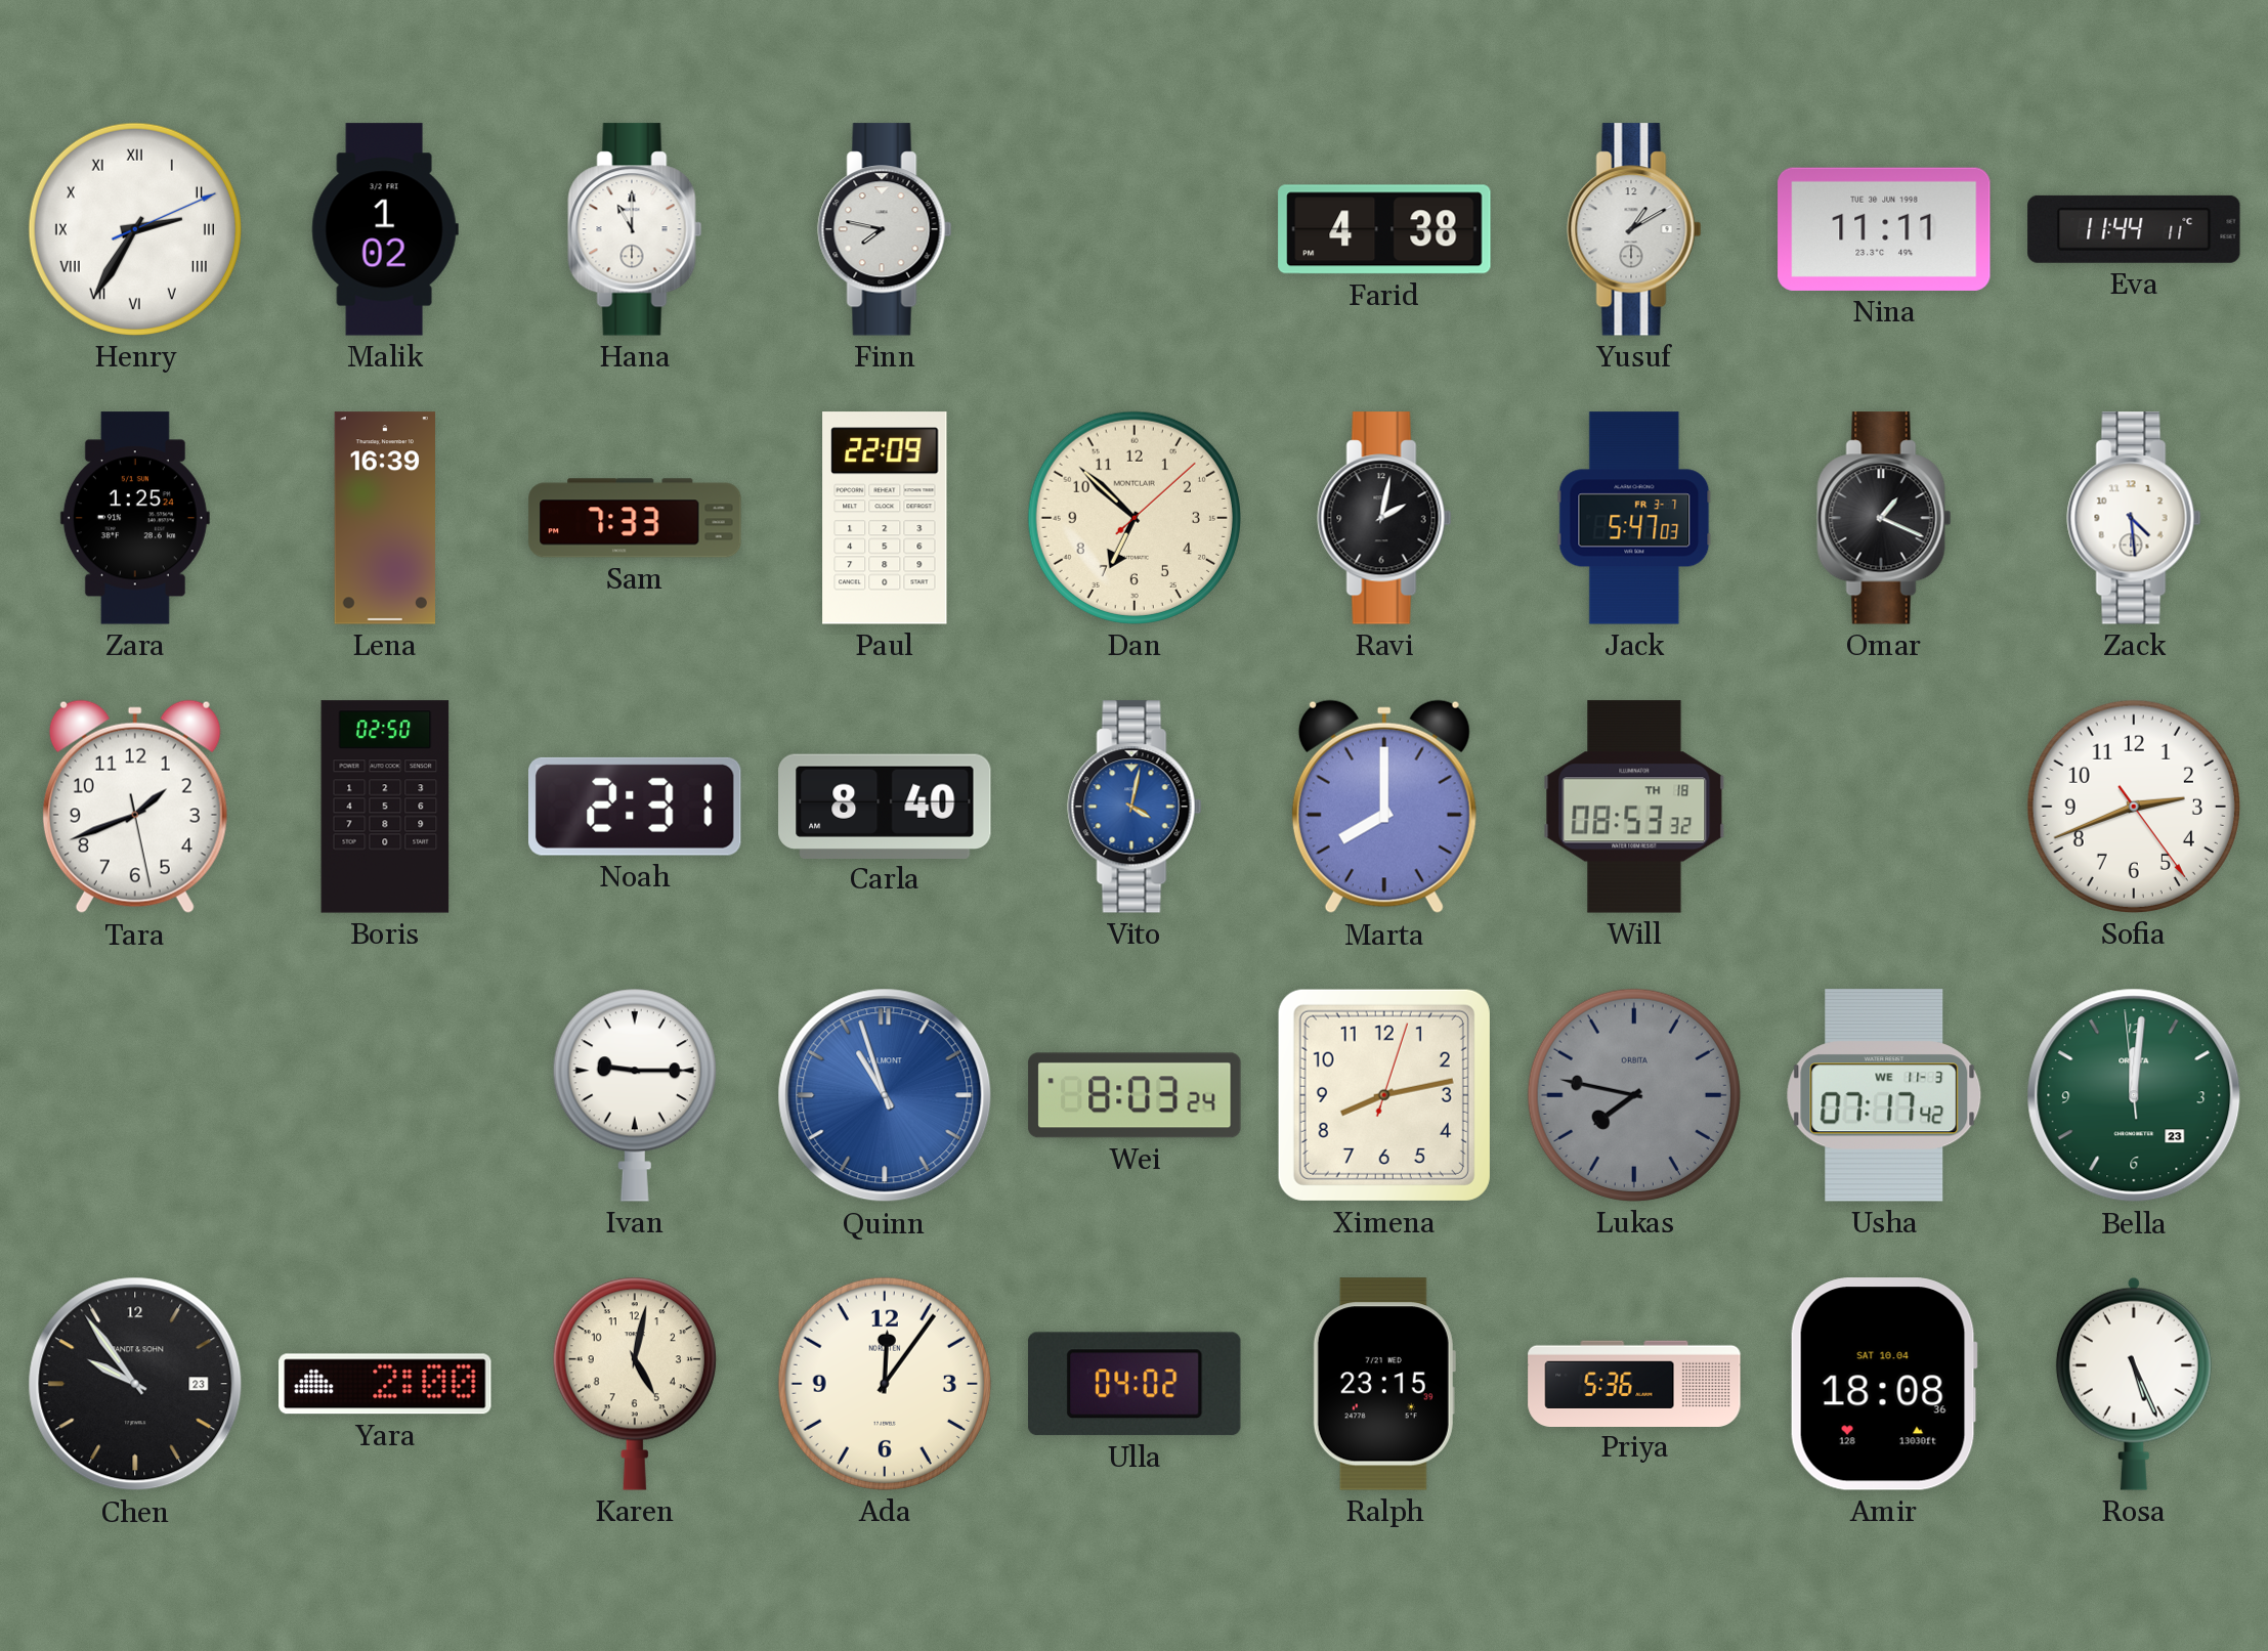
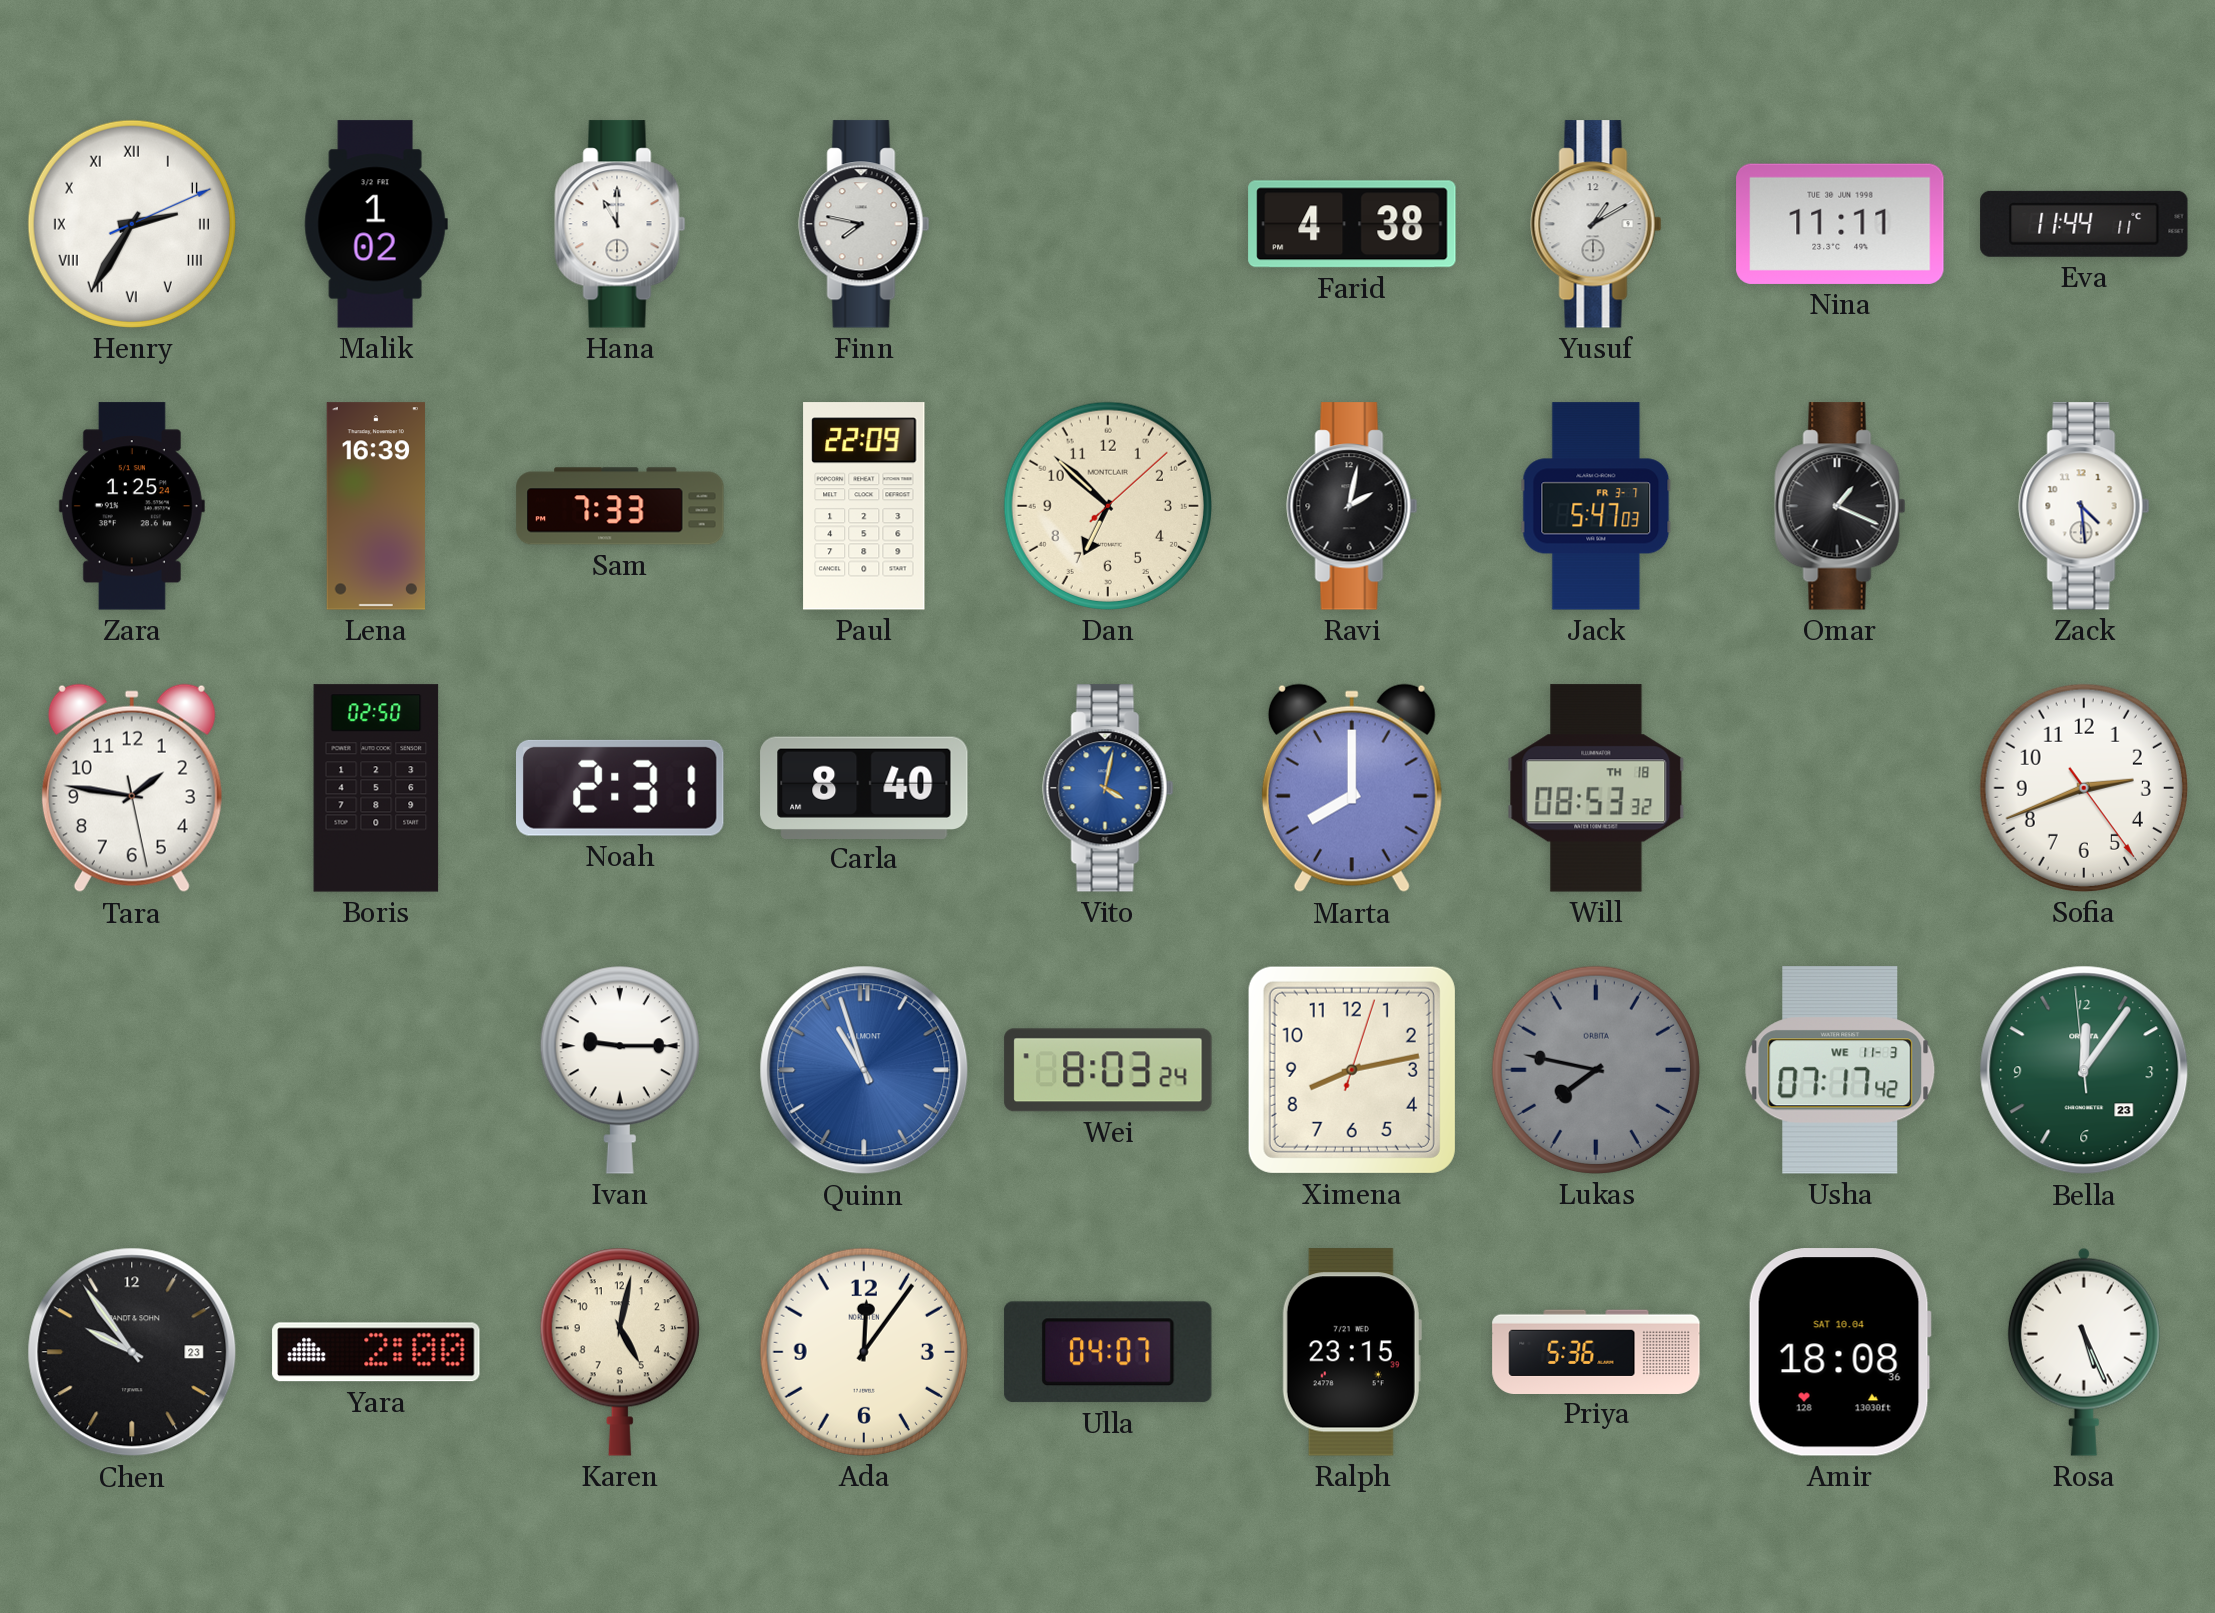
Tara: 1:41 -> 1:46 (132, 788)
Bella: 12:00 -> 12:05 (2084, 1070)
Ulla: 04:02 -> 04:07 (1109, 1352)
